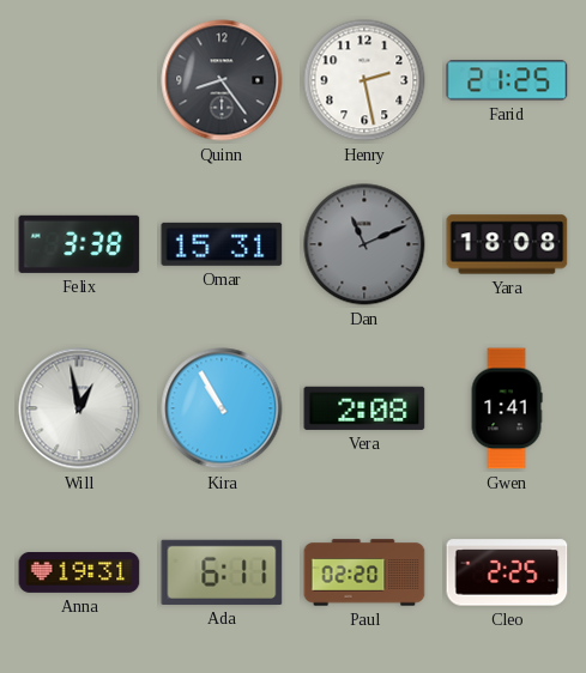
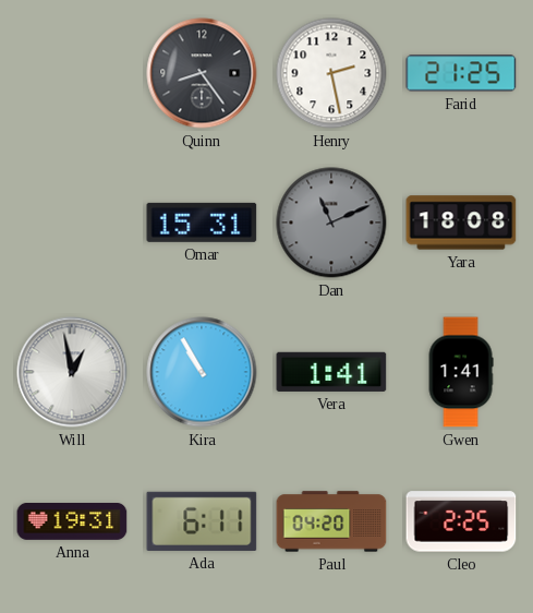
Felix: 3:38 -> none (79, 244)
Vera: 2:08 -> 1:41 (331, 372)
Paul: 02:20 -> 04:20 (331, 521)
